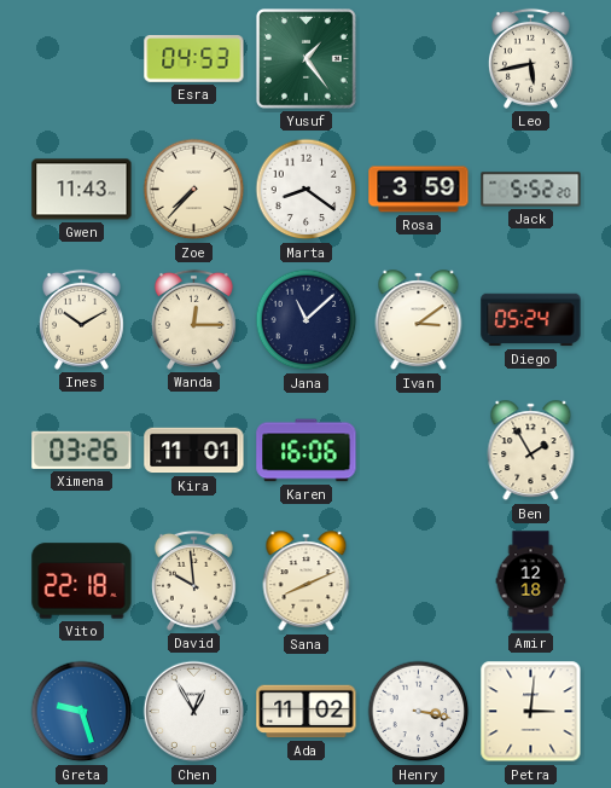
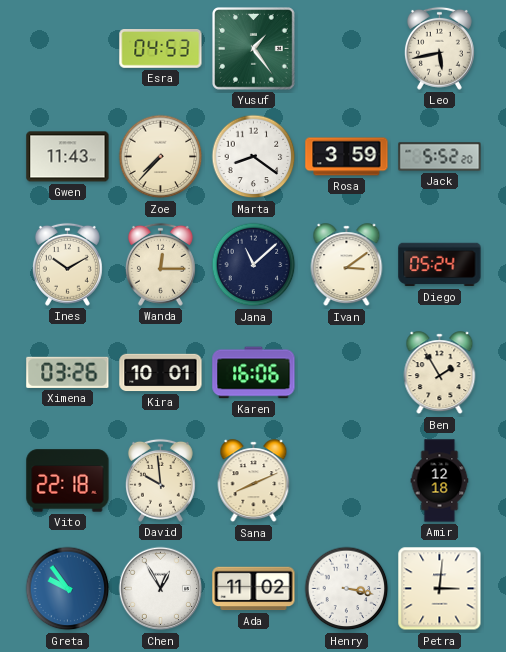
Kira: 11:01 -> 10:01 (161, 373)
Greta: 9:27 -> 9:54 (68, 589)
